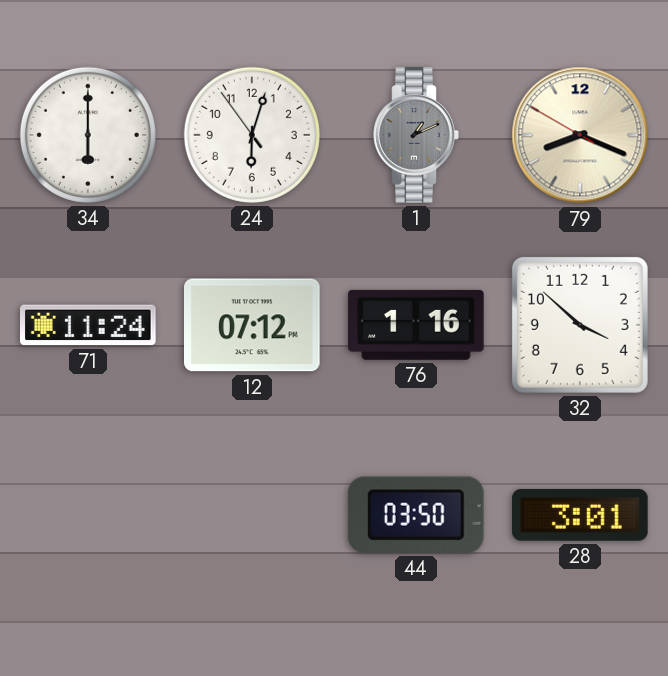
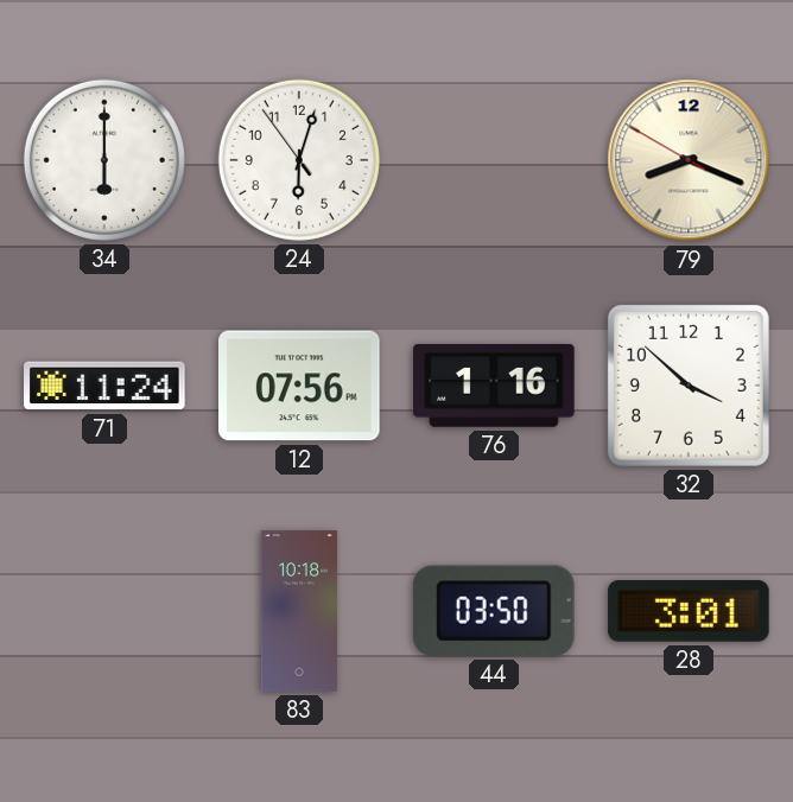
1: 1:11 -> none (416, 135)
12: 07:12 -> 07:56 (300, 386)
83: none -> 10:18 (299, 611)
